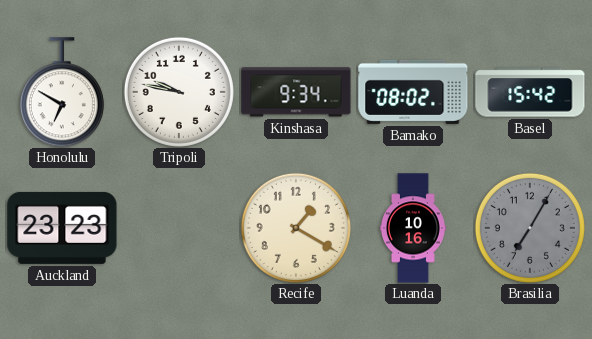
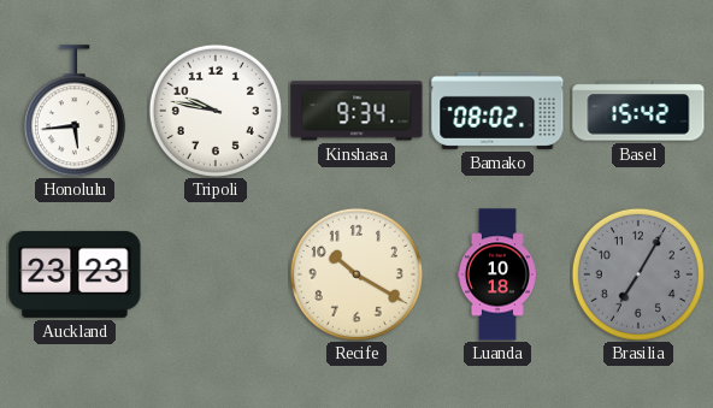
Honolulu: 6:50 -> 5:44 (75, 111)
Recife: 1:20 -> 10:20 (356, 274)
Luanda: 10:16 -> 10:18 (497, 274)
